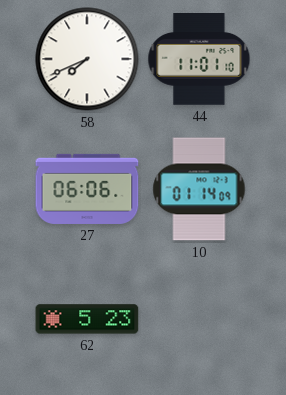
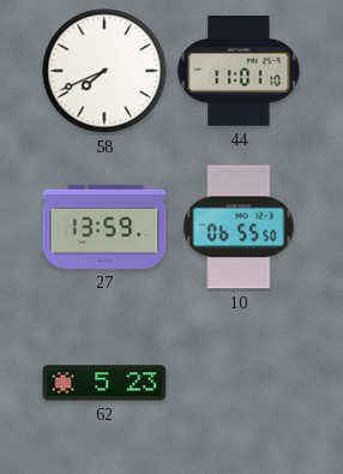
27: 06:06 -> 13:59 (104, 227)
10: 01:14 -> 06:55 (239, 227)
